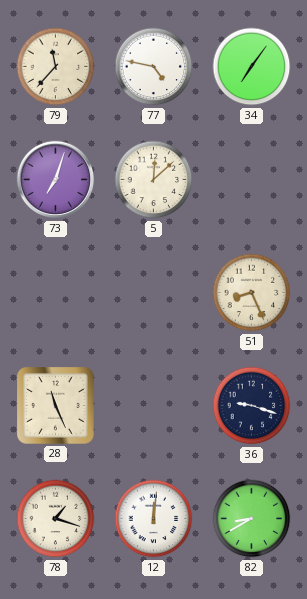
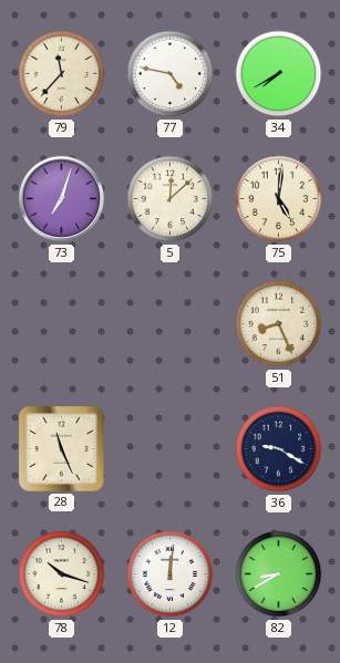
34: 7:06 -> 7:40 (279, 74)
75: none -> 5:01 (279, 199)
36: 9:18 -> 9:20 (279, 449)
78: 1:18 -> 10:18 (62, 574)
